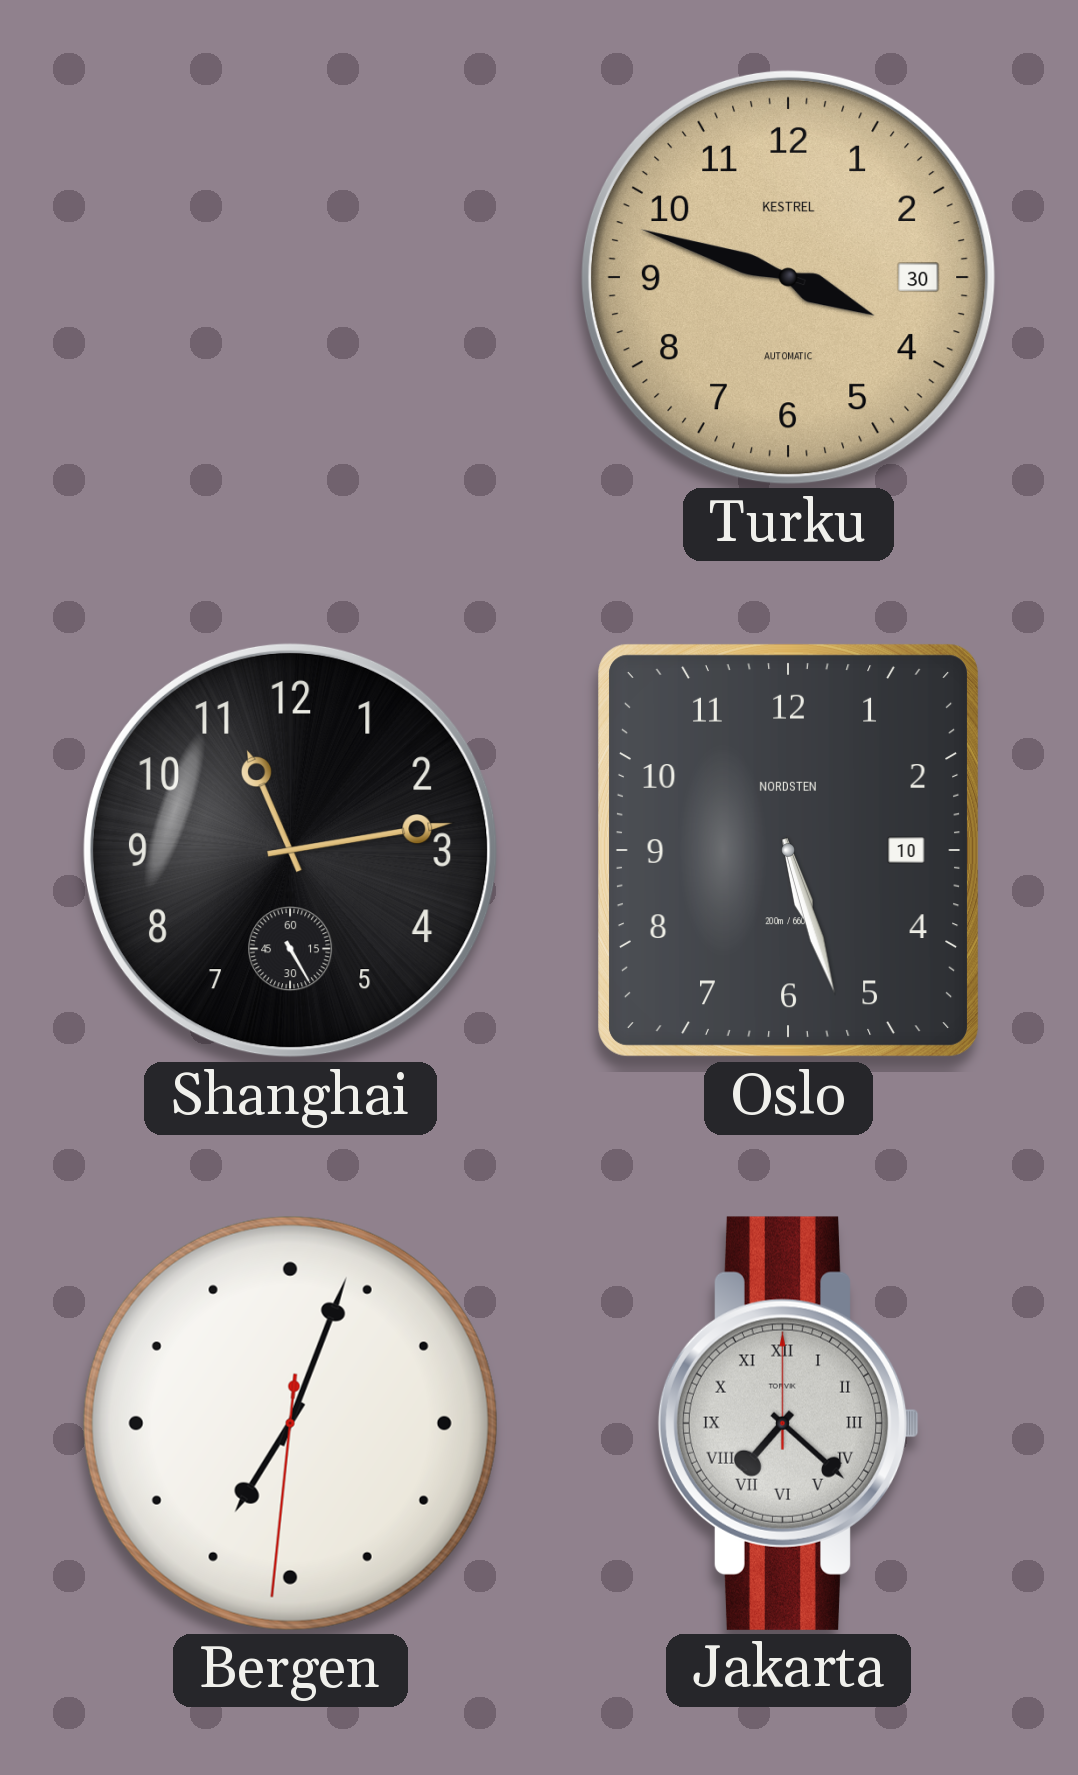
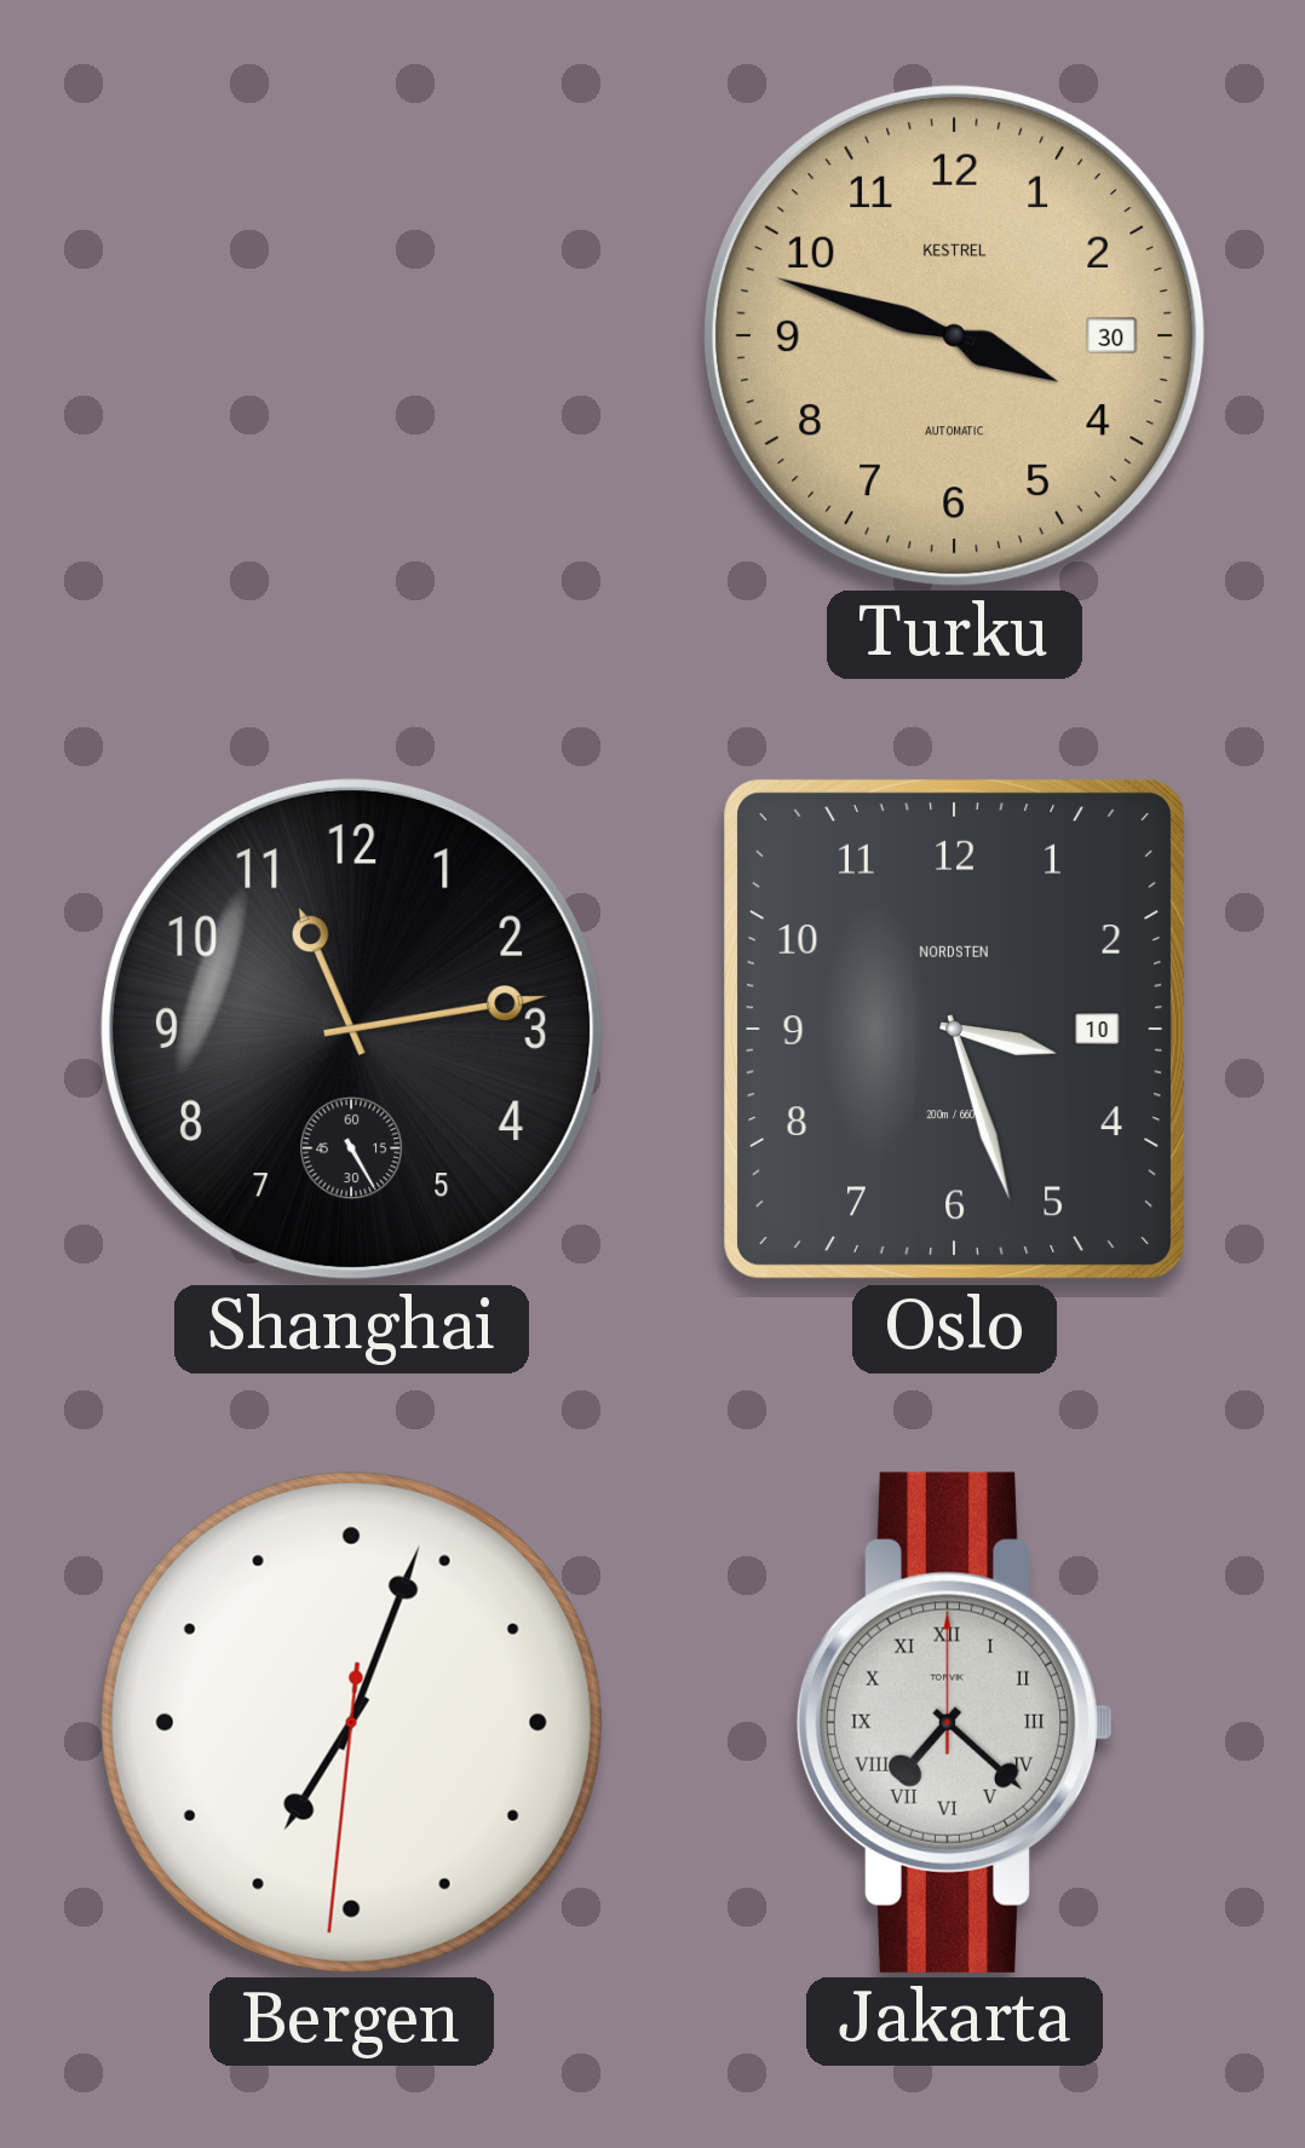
Oslo: 5:27 -> 3:27 (954, 1029)
